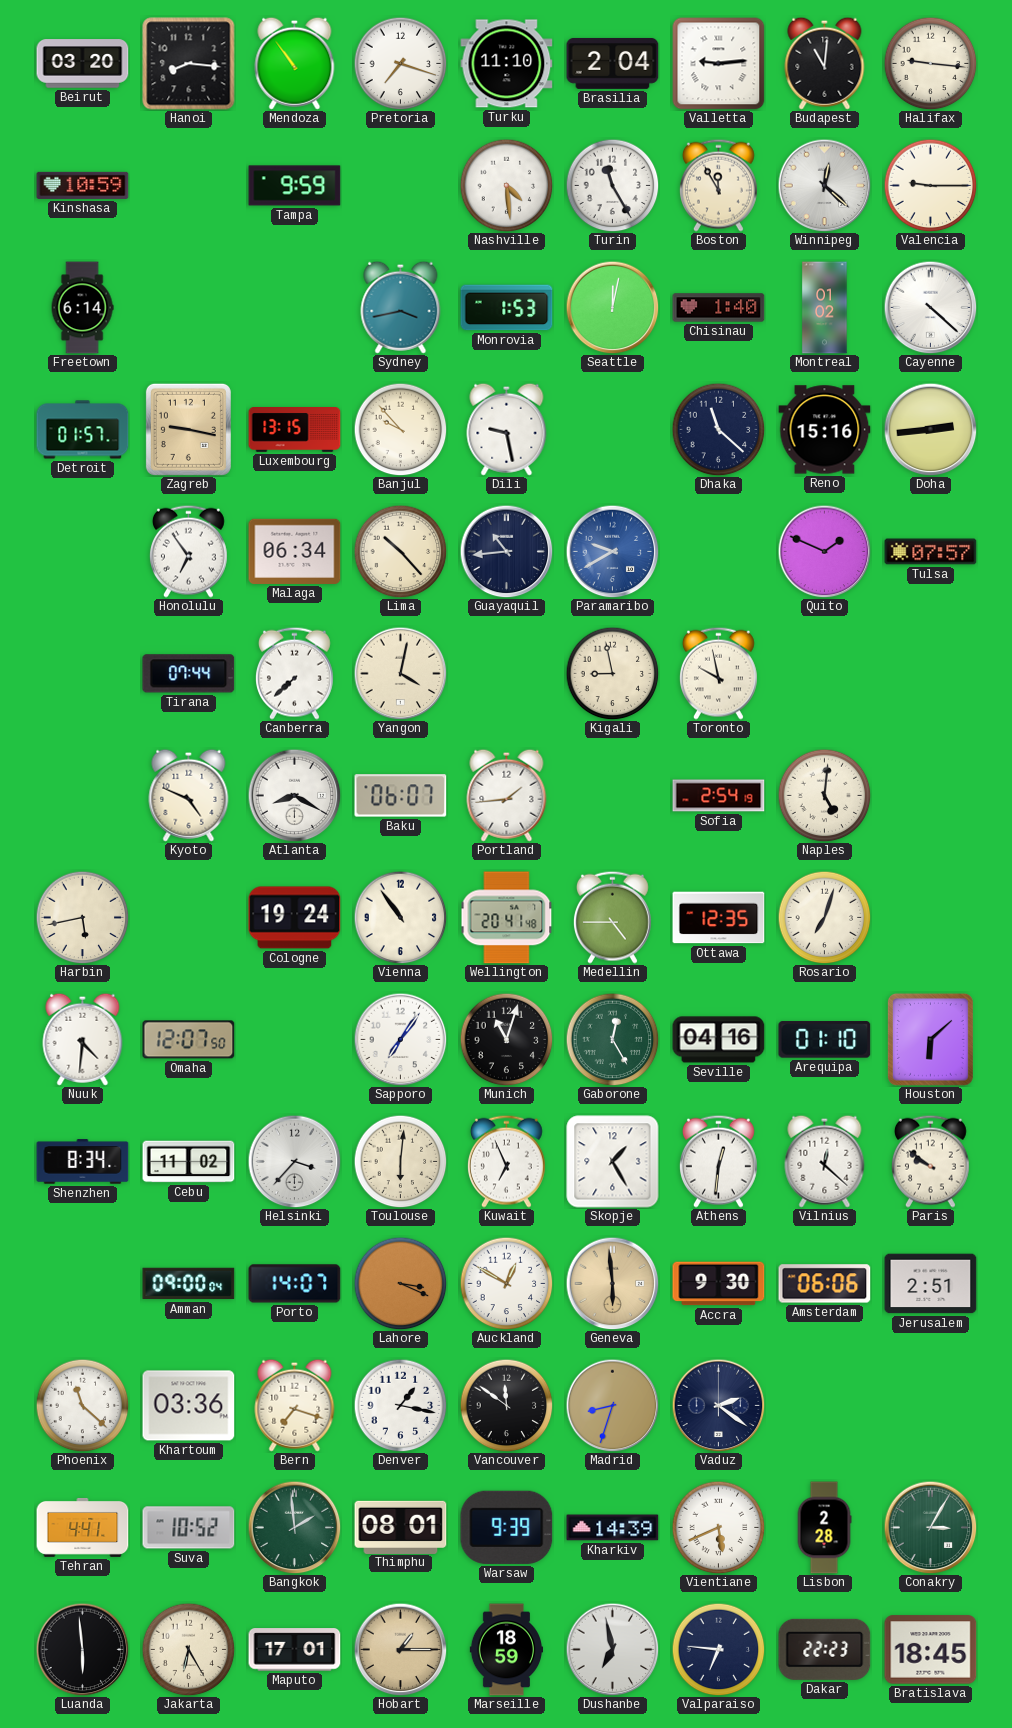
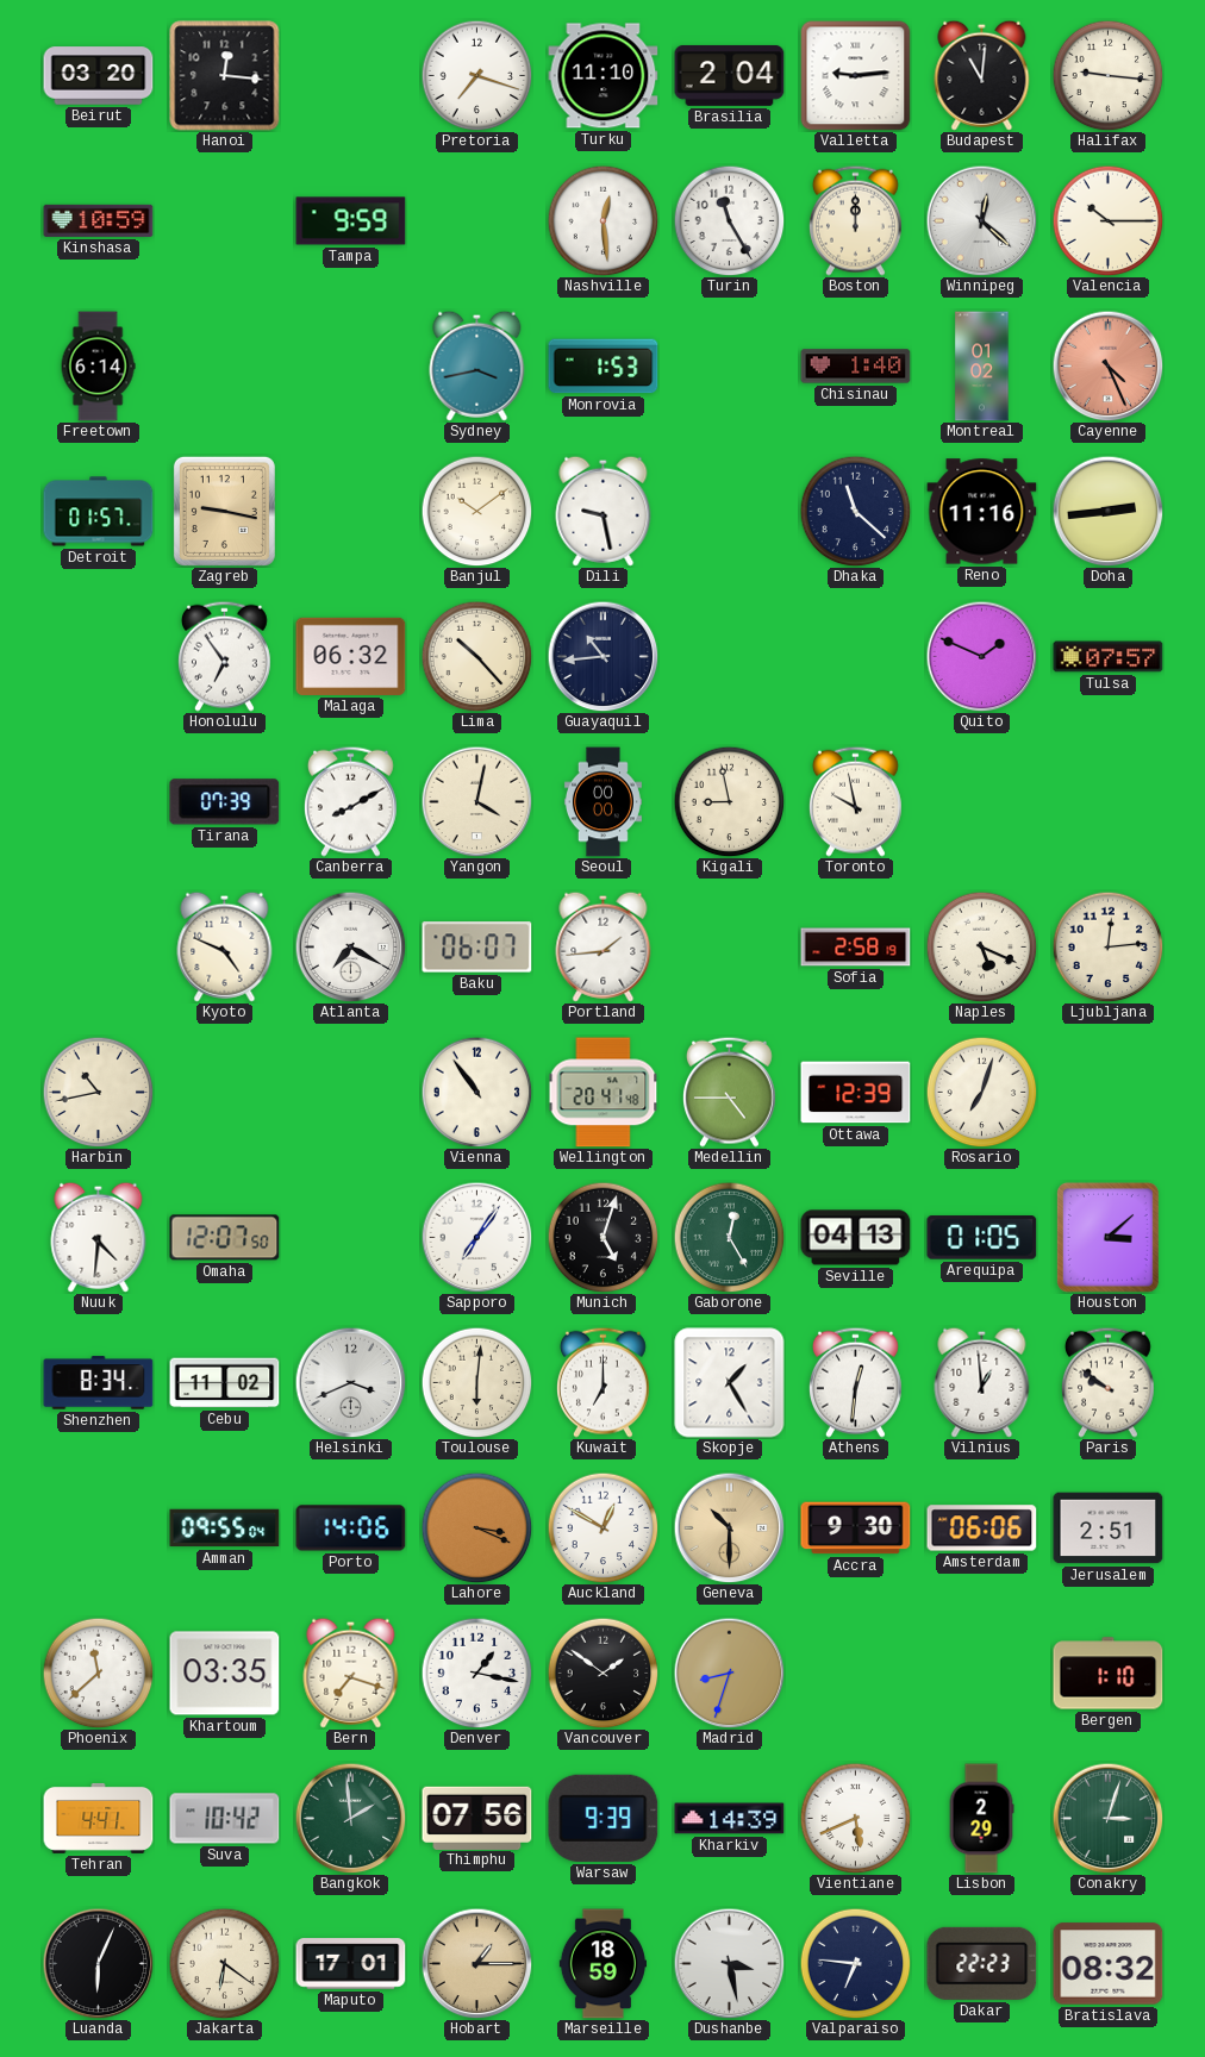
Hanoi: 8:16 -> 12:16 (225, 76)
Mendoza: 10:54 -> none (295, 63)
Nashville: 4:29 -> 12:29 (602, 220)
Boston: 11:55 -> 12:00 (855, 220)
Valencia: 9:15 -> 10:15 (1107, 220)
Seattle: 12:02 -> none (612, 307)
Cayenne: 4:22 -> 4:26 (1107, 365)
Cayenne dial: white -> salmon (1107, 365)
Luxembourg: 13:15 -> none (295, 430)
Banjul: 9:53 -> 10:09 (476, 511)
Reno: 15:16 -> 11:16 (982, 512)
Malaga: 06:34 -> 06:32 (351, 656)
Paramaribo: 9:40 -> none (612, 551)
Tirana: 07:44 -> 07:39 (225, 802)
Canberra: 7:38 -> 8:10 (350, 801)
Seoul: none -> 00:00 (602, 802)
Atlanta: 8:20 -> 7:20 (350, 946)
Sofia: 2:54 -> 2:58 (856, 948)
Naples: 5:01 -> 5:19 (981, 946)
Ljubljana: none -> 12:14 (1107, 946)
Harbin: 5:43 -> 10:43 (98, 1092)
Cologne: 19:24 -> none (295, 918)
Ottawa: 12:35 -> 12:39 (856, 1093)
Munich: 11:03 -> 5:03 (602, 1237)
Seville: 04:16 -> 04:13 (856, 1238)
Arequipa: 01:10 -> 01:05 (982, 1238)
Houston: 6:08 -> 3:08 (1107, 1237)
Helsinki: 3:37 -> 3:41 (350, 1382)
Kuwait: 6:56 -> 7:00 (602, 1382)
Vilnius: 12:22 -> 12:59 (982, 1382)
Amman: 09:00 -> 09:55 (225, 1528)
Porto: 14:07 -> 14:06 (351, 1528)
Geneva: 5:59 -> 10:30 (729, 1527)
Phoenix: 11:22 -> 11:38 (98, 1673)
Khartoum: 03:36 -> 03:35 (225, 1674)
Vancouver: 11:51 -> 1:51 (602, 1673)
Vaduz: 2:21 -> none (718, 1405)
Bergen: none -> 1:10 (1109, 1674)
Suva: 10:52 -> 10:42 (225, 1819)
Thimphu: 08:01 -> 07:56 (477, 1818)
Lisbon: 2:28 -> 2:29 (981, 1819)
Conakry: 3:05 -> 3:03 (1107, 1818)
Luanda: 5:59 -> 6:04 (98, 1963)
Jakarta: 6:25 -> 6:21 (224, 1963)
Dushanbe: 6:58 -> 3:28 (729, 1963)
Bratislava: 18:45 -> 08:32 (1109, 1964)
